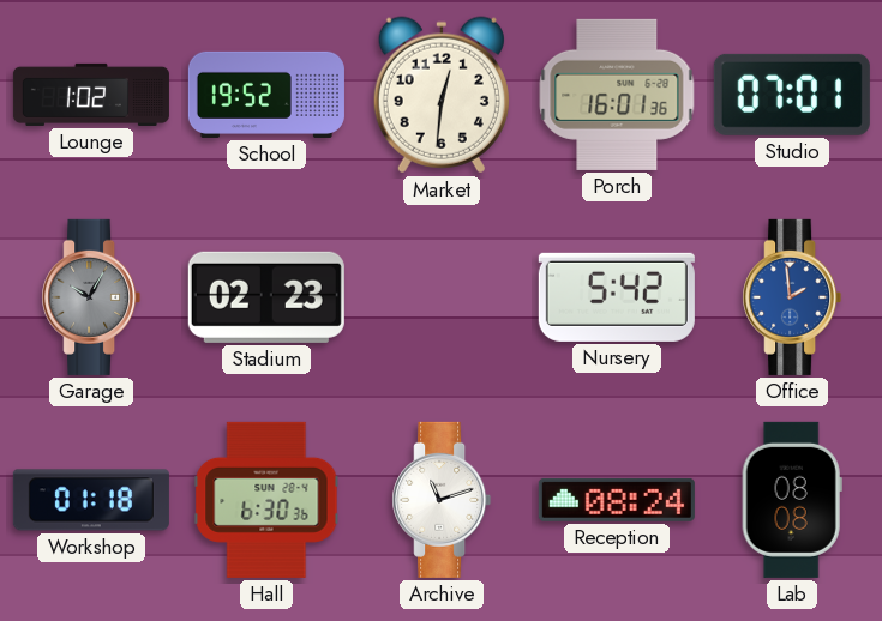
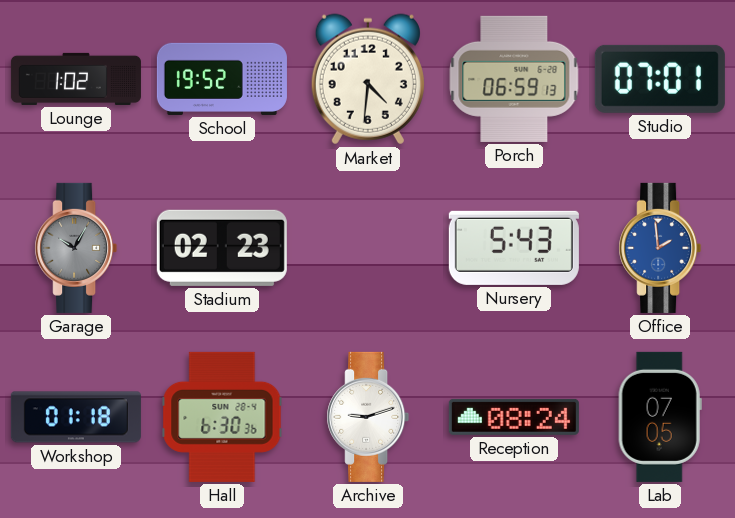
Market: 12:31 -> 4:31 (368, 79)
Porch: 16:01 -> 06:59 (514, 79)
Nursery: 5:42 -> 5:43 (514, 248)
Archive: 11:12 -> 9:12 (368, 417)
Lab: 08:08 -> 07:05 (660, 417)
